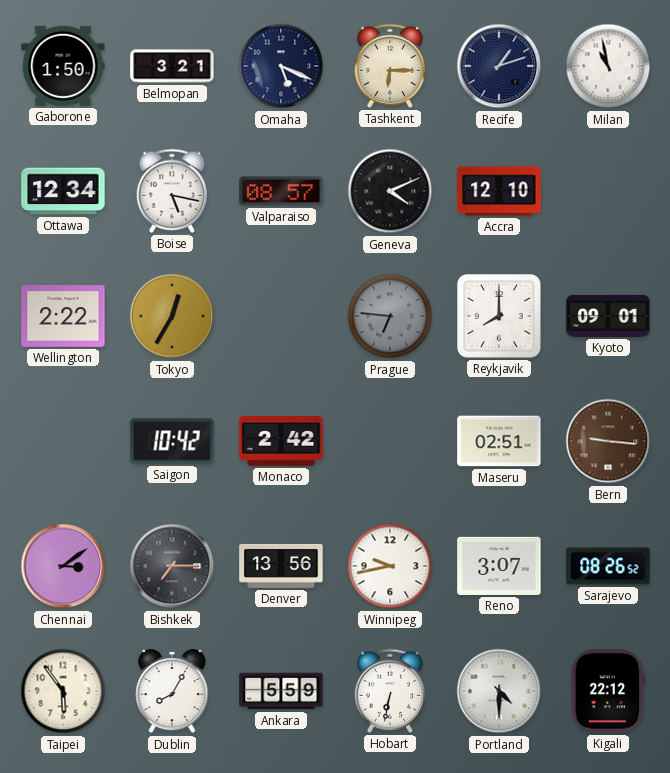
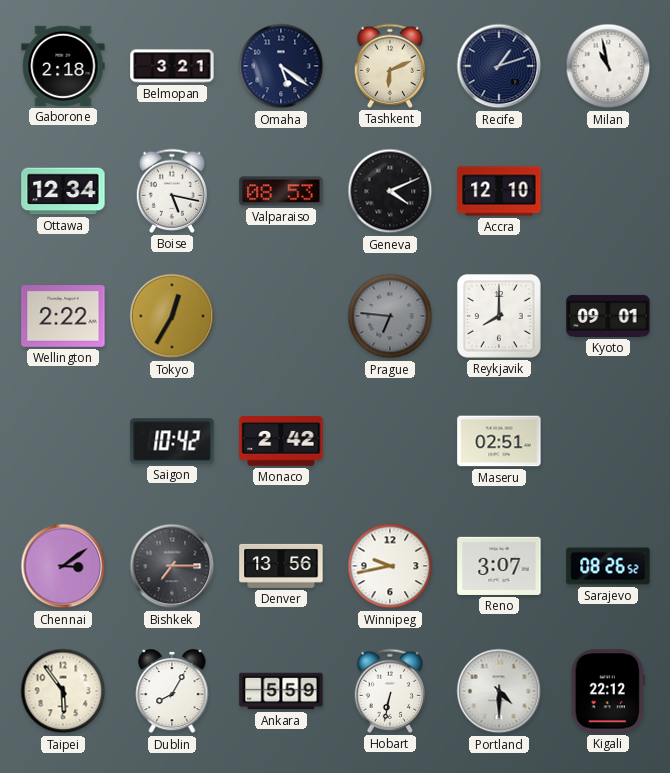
Gaborone: 1:50 -> 2:18 (63, 66)
Omaha: 5:19 -> 5:21 (281, 66)
Tashkent: 6:15 -> 6:11 (389, 66)
Valparaiso: 08:57 -> 08:53 (281, 191)
Bern: 9:16 -> none (608, 441)
